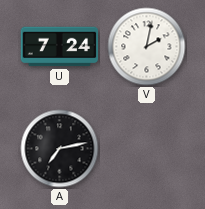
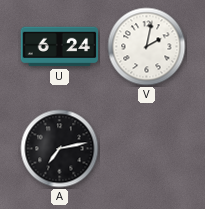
U: 7:24 -> 6:24 (60, 47)
